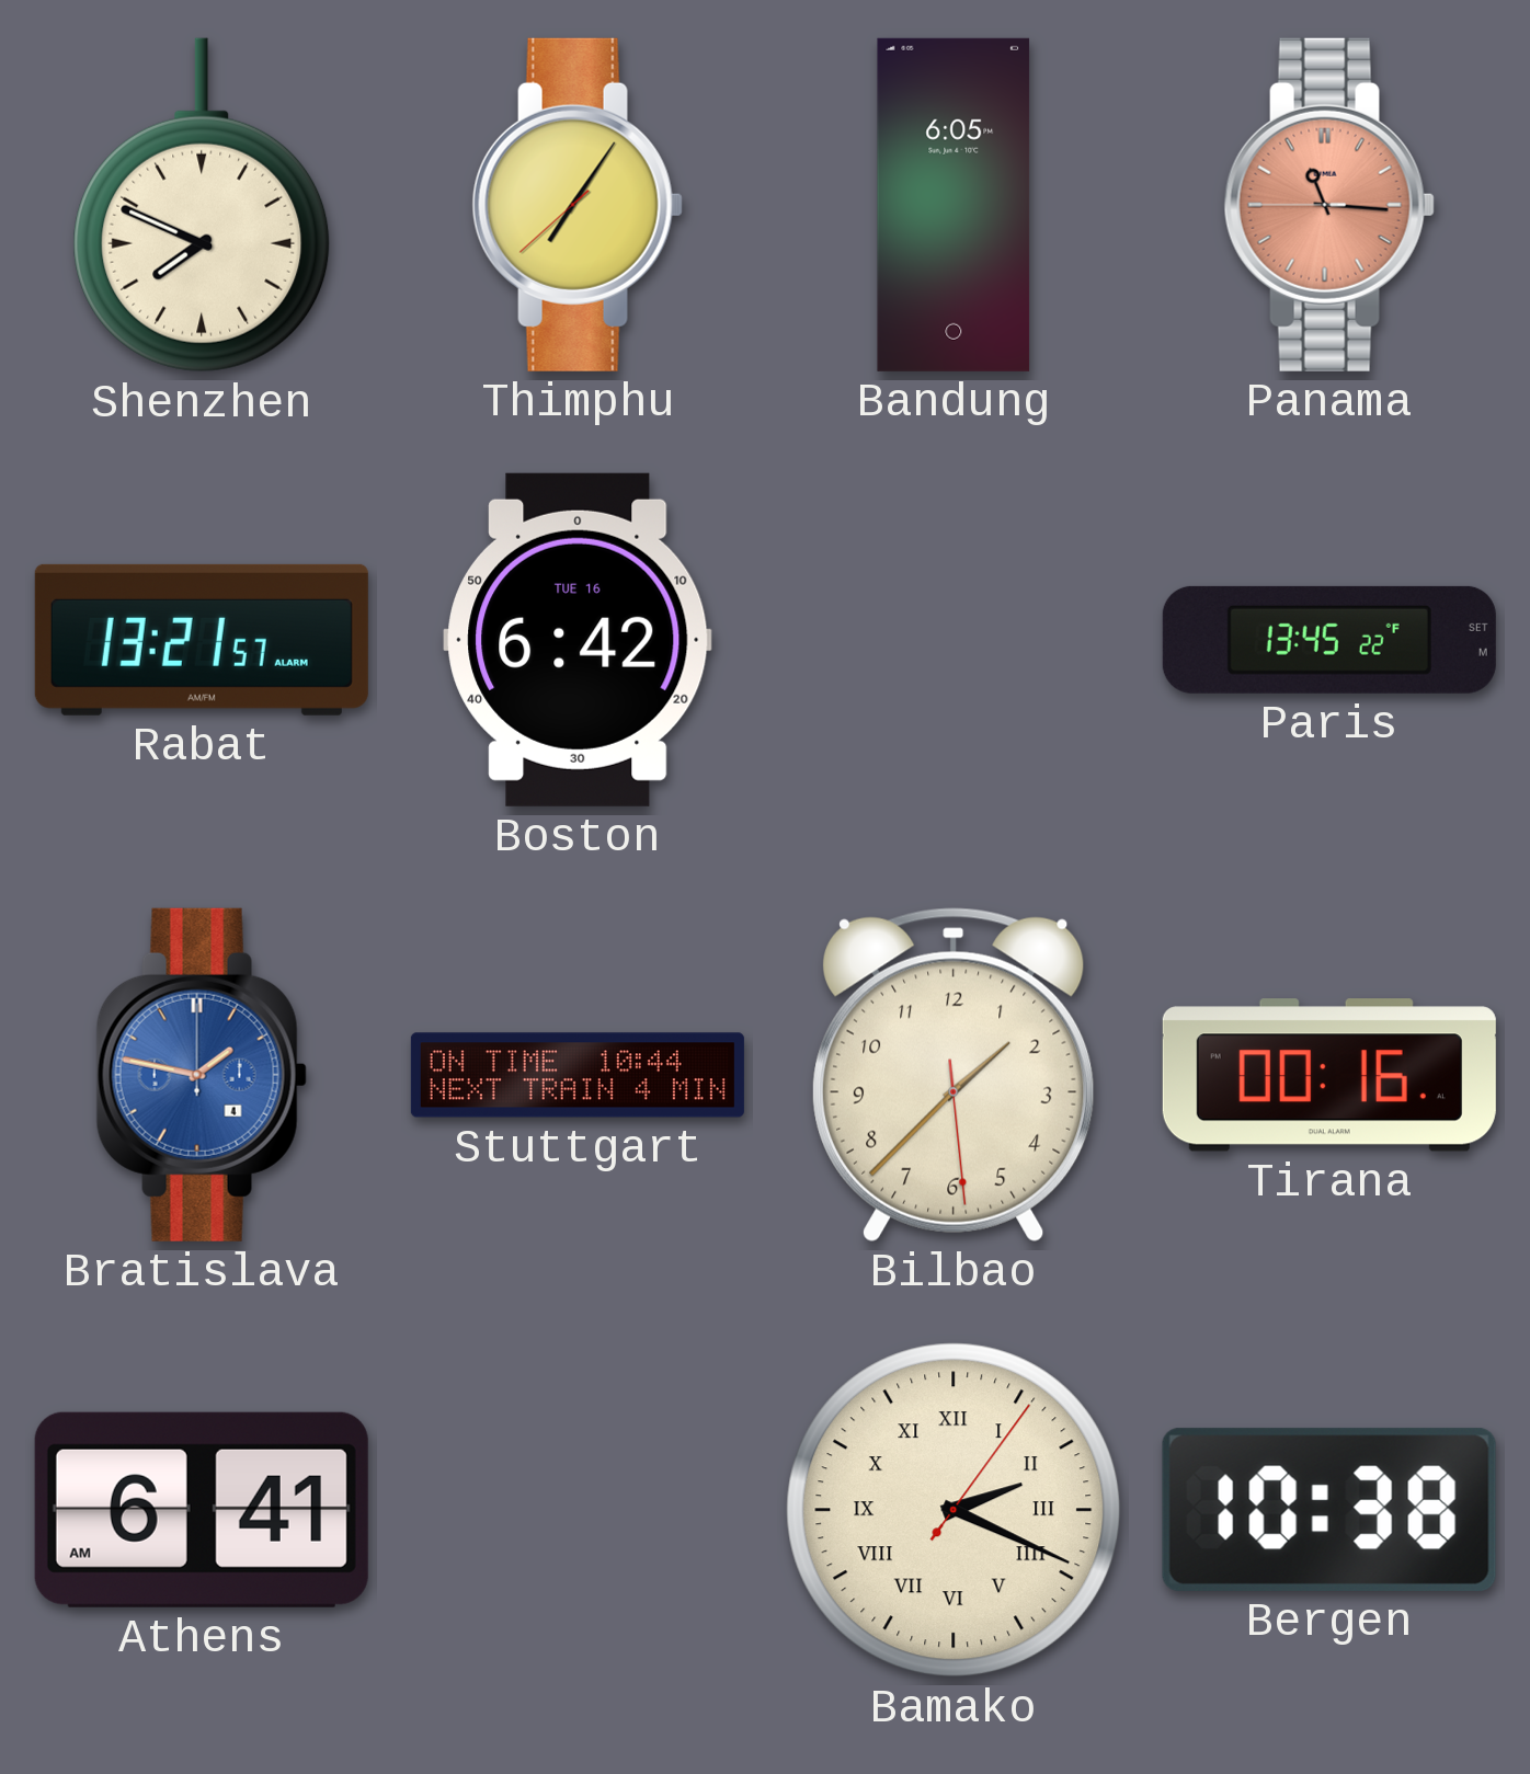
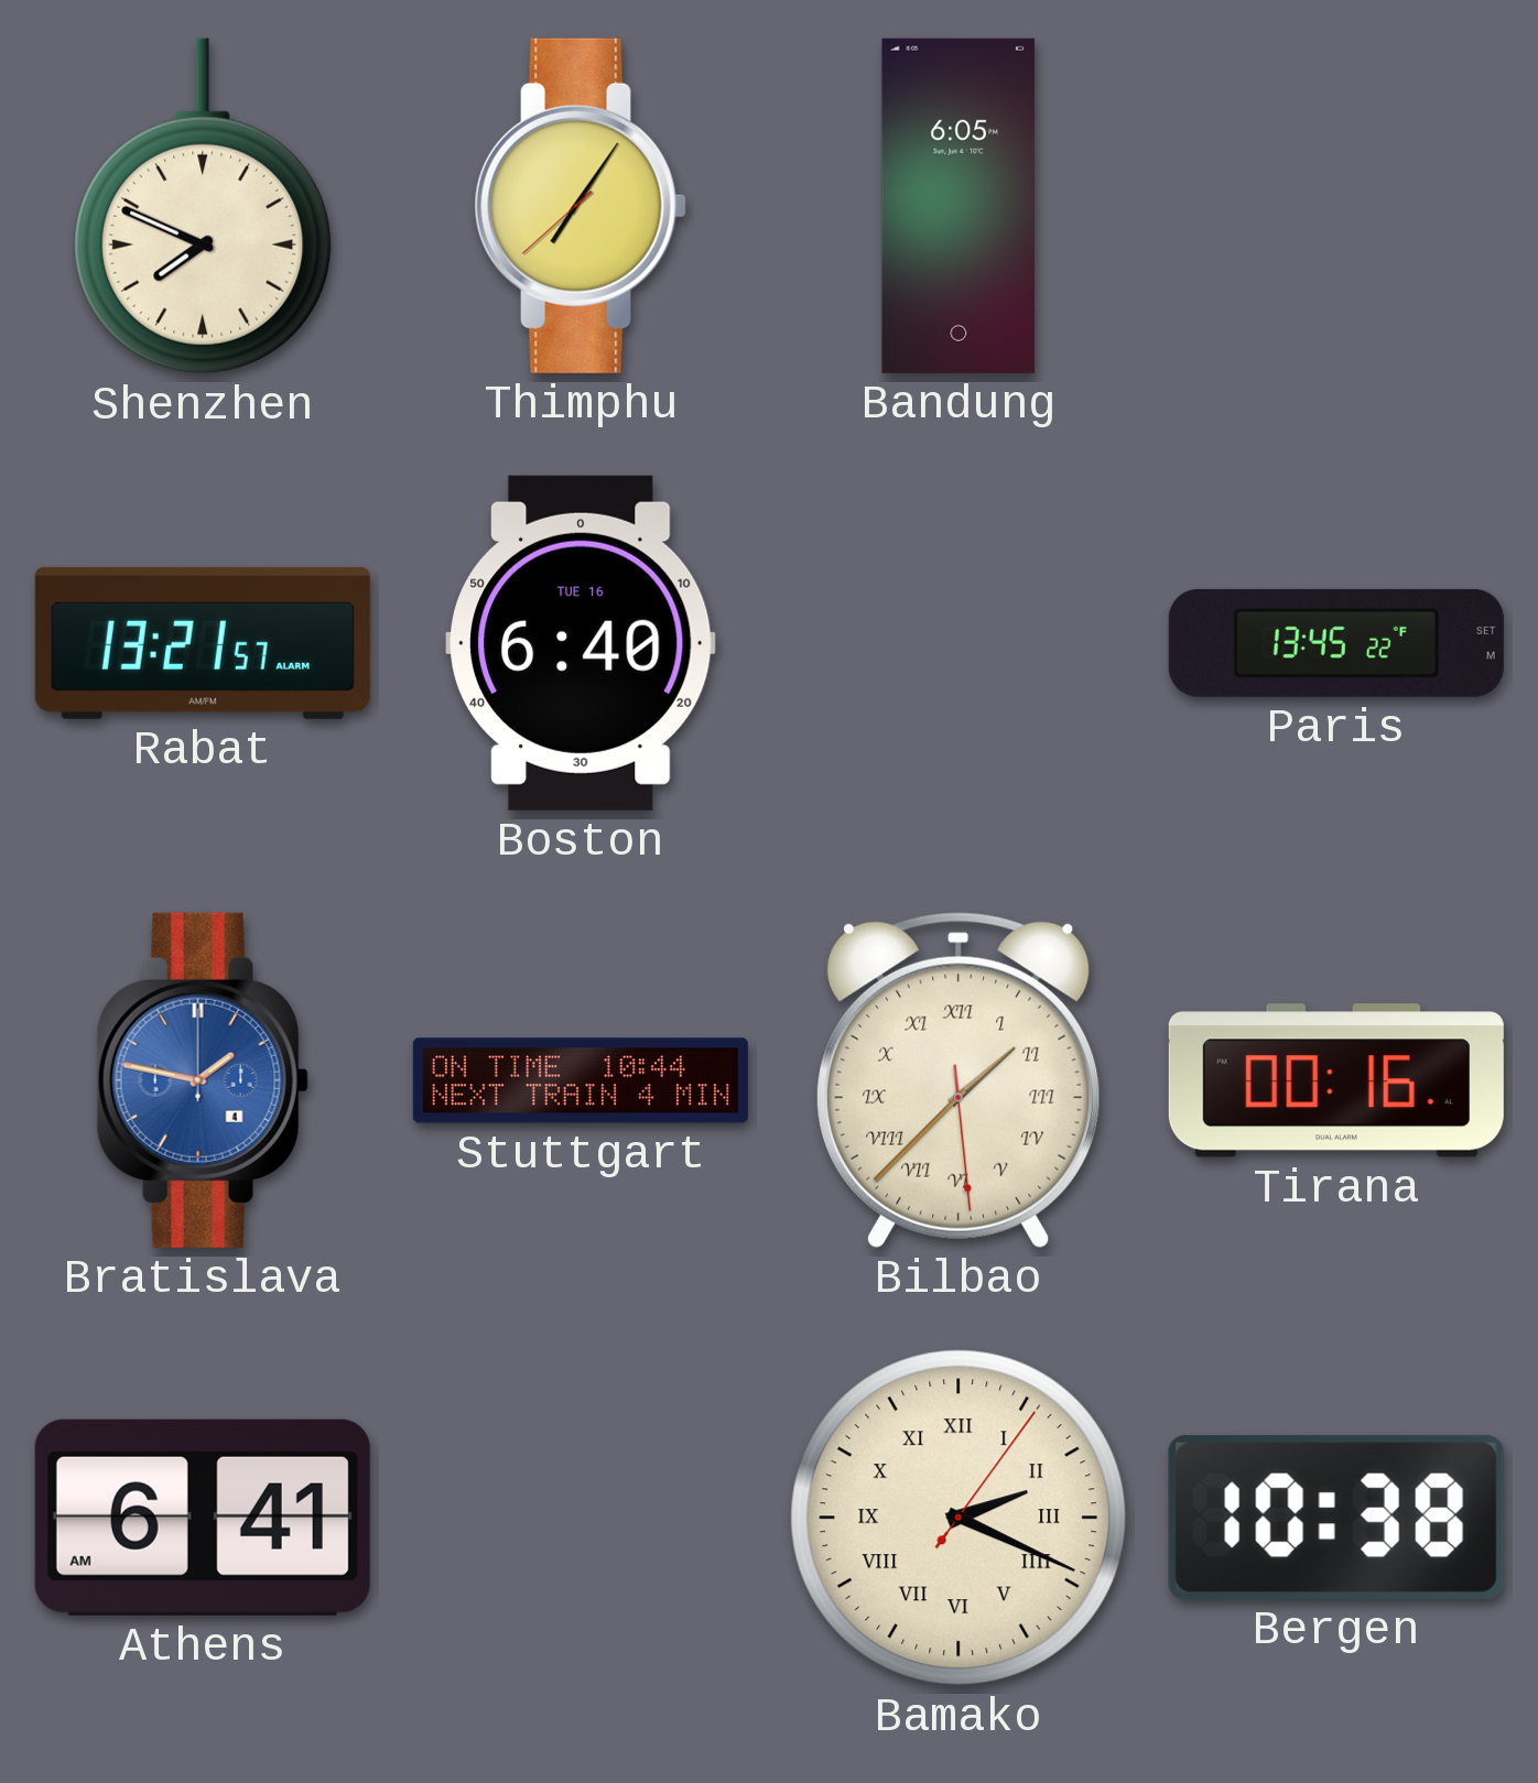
Panama: 11:15 -> none (1329, 205)
Boston: 6:42 -> 6:40 (581, 643)
Bilbao numerals: Arabic -> Roman (958, 1080)
